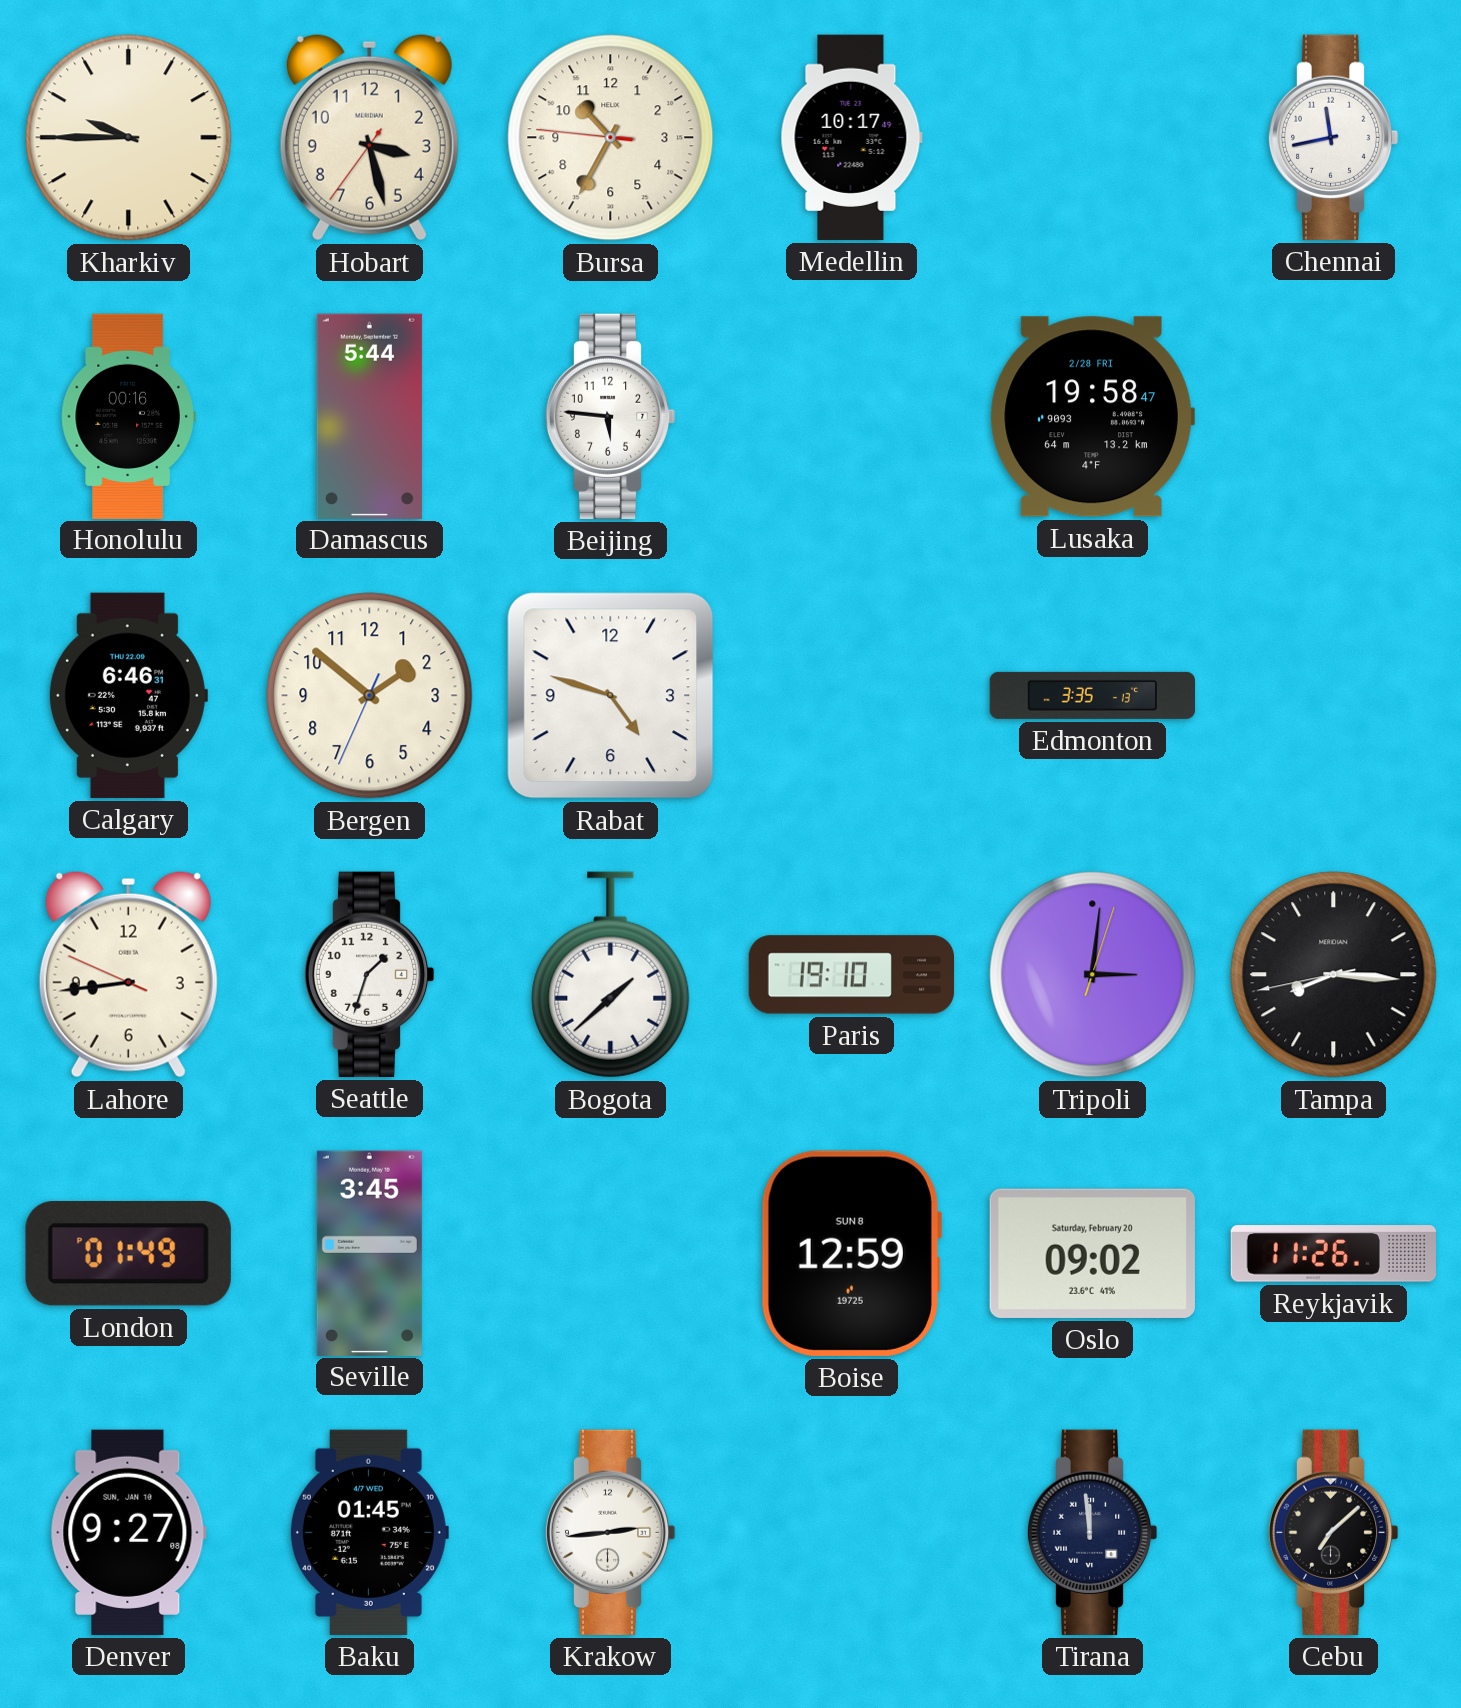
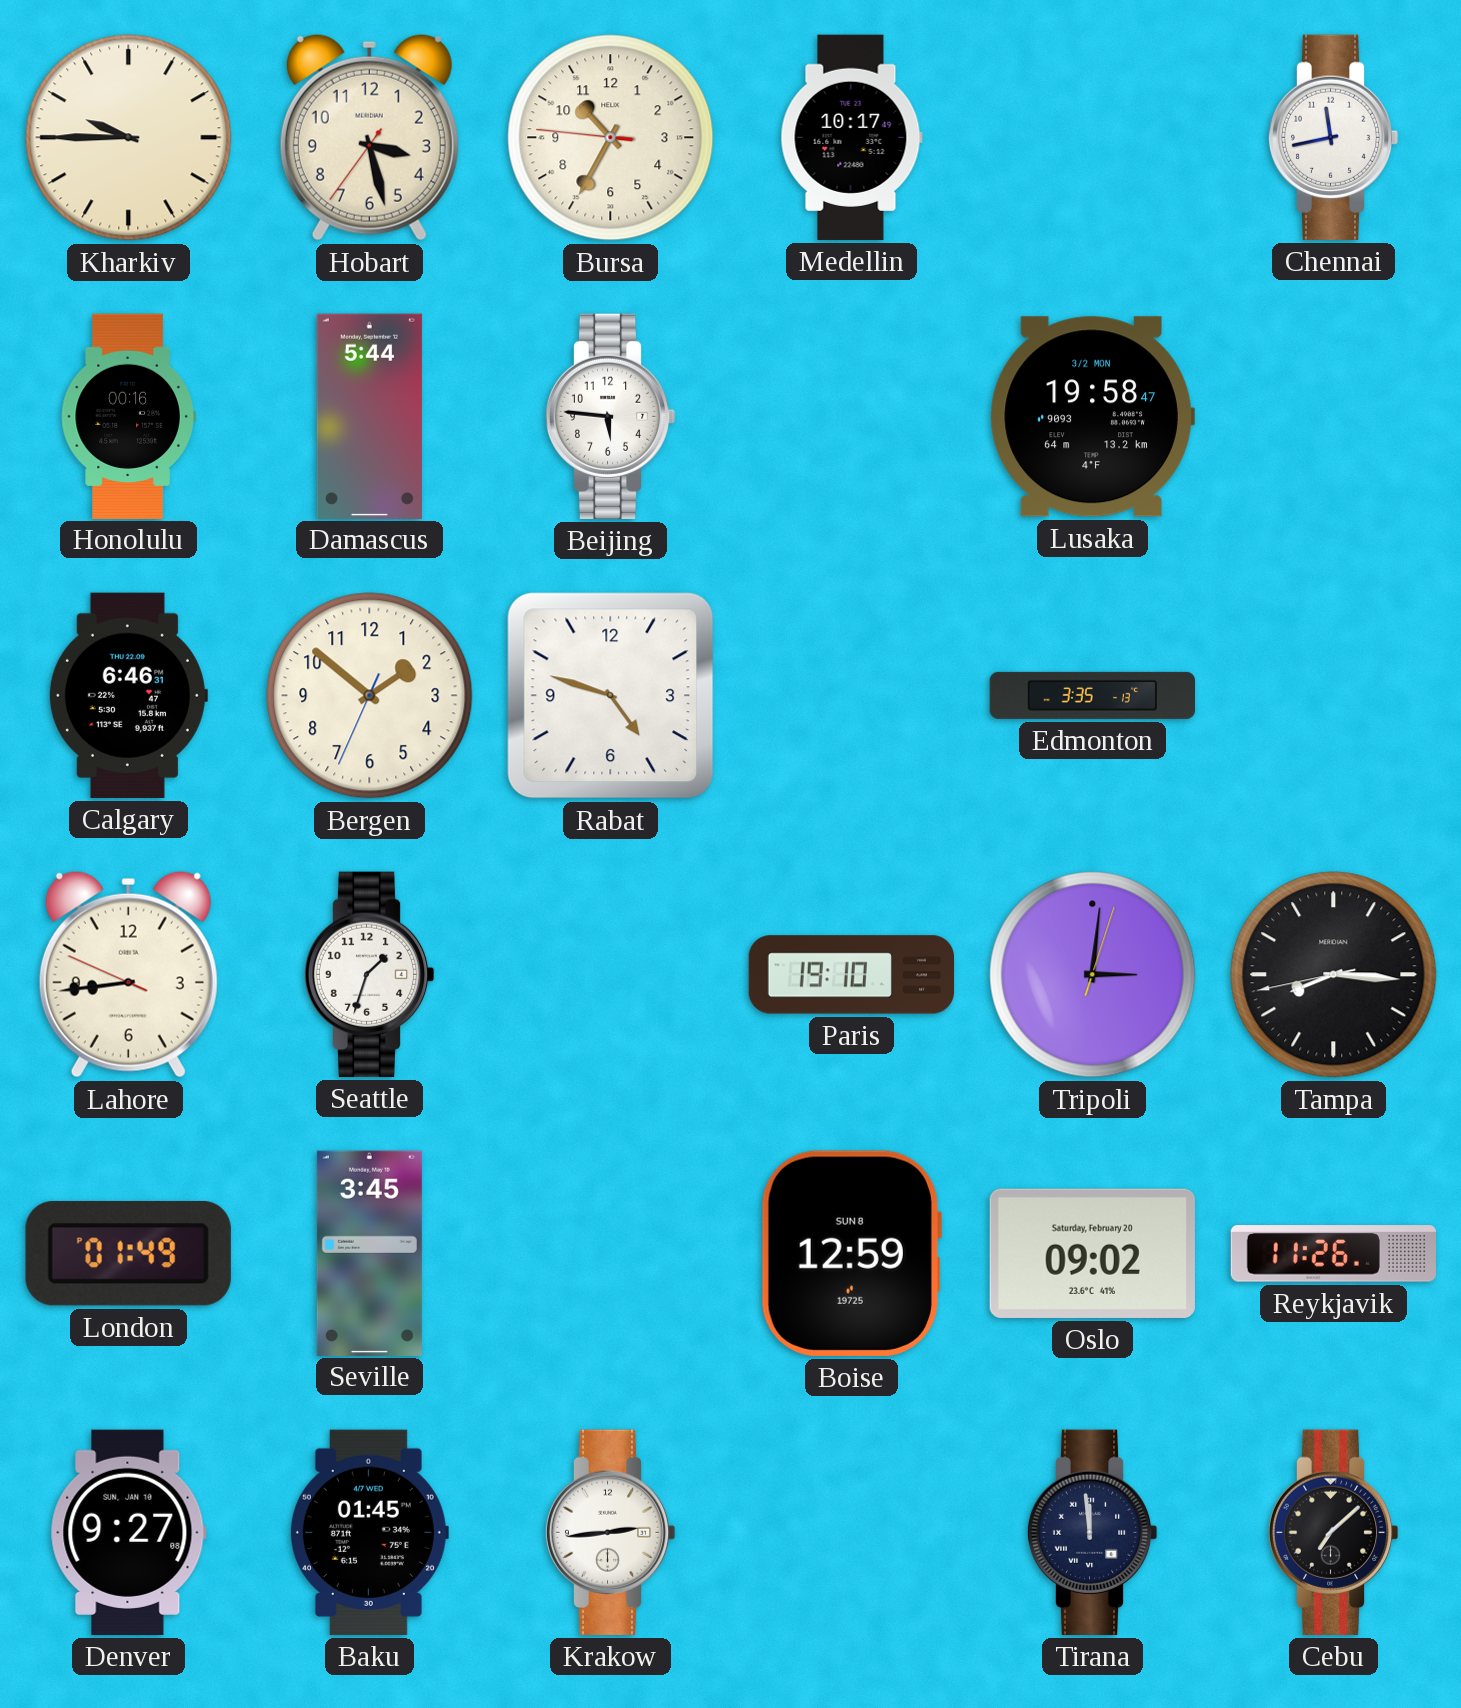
Lusaka date: 2/28 FRI -> 3/2 MON (1092, 417)
Bogota: 1:38 -> none (611, 975)
